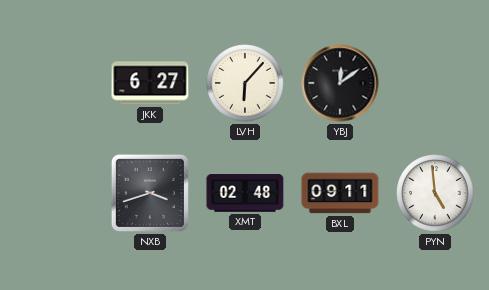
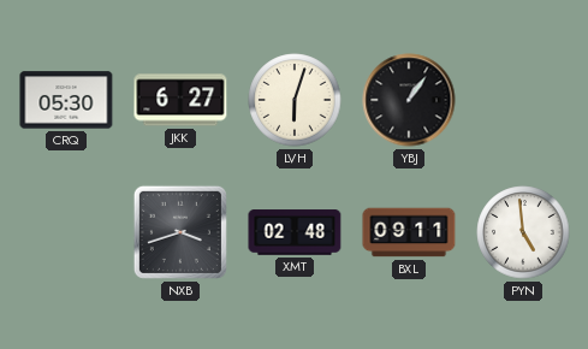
CRQ: none -> 05:30 (66, 100)
LVH: 6:07 -> 6:03 (295, 100)
YBJ: 12:09 -> 1:06 (409, 100)
